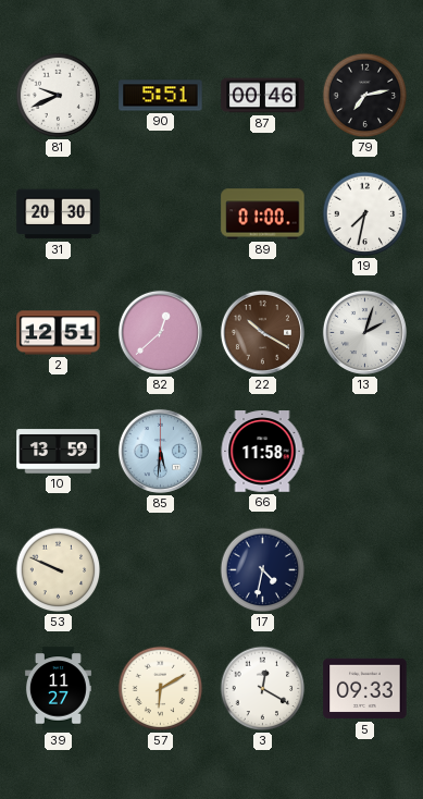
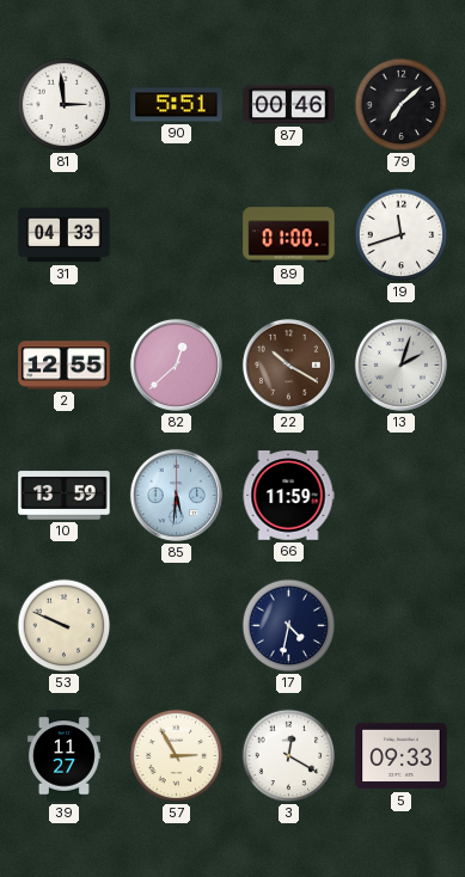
81: 9:41 -> 2:59 (65, 105)
79: 7:13 -> 7:08 (402, 105)
31: 20:30 -> 04:33 (65, 235)
19: 7:32 -> 11:42 (402, 235)
2: 12:51 -> 12:55 (65, 366)
66: 11:58 -> 11:59 (288, 496)
57: 6:10 -> 2:55 (177, 756)
